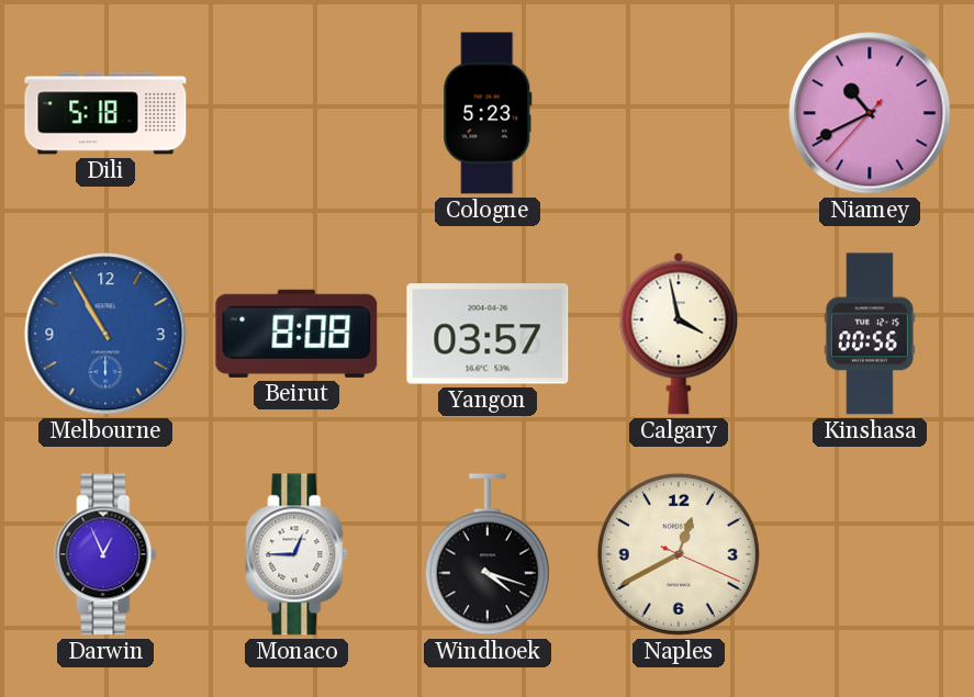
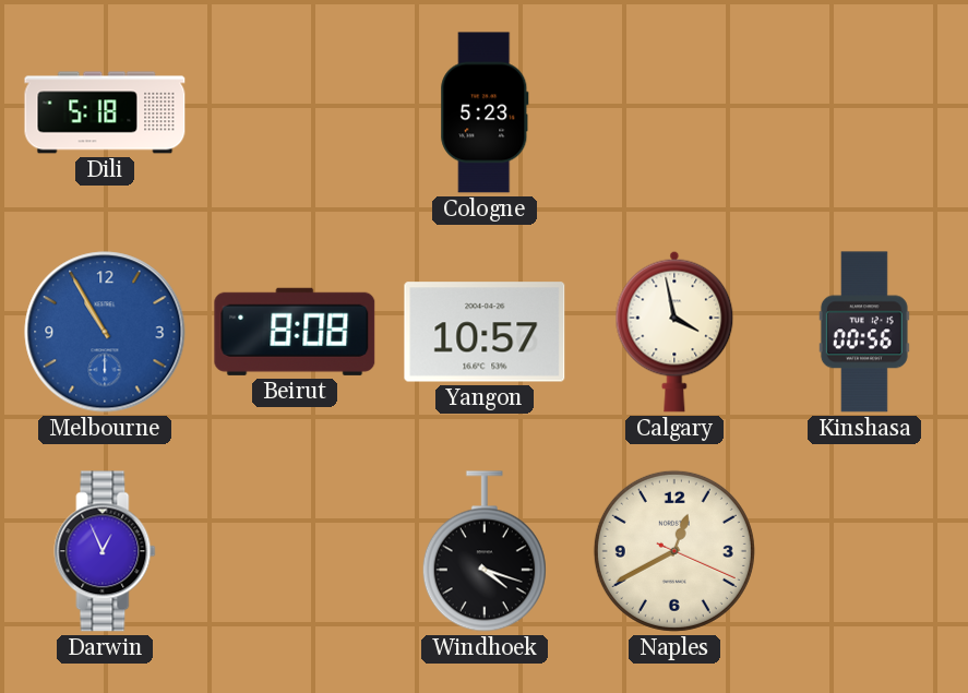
Niamey: 10:40 -> none (870, 113)
Yangon: 03:57 -> 10:57 (485, 332)
Monaco: 12:45 -> none (296, 554)
